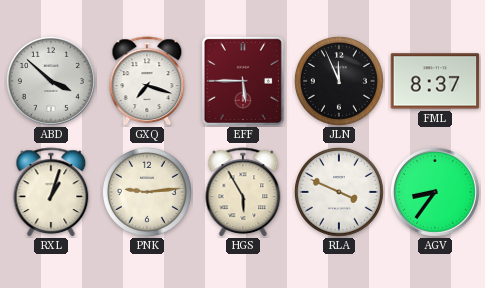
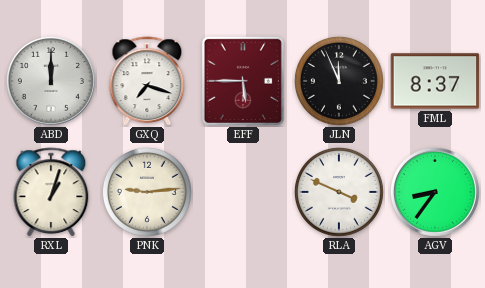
ABD: 3:52 -> 12:00 (51, 81)
HGS: 5:55 -> none (243, 192)
